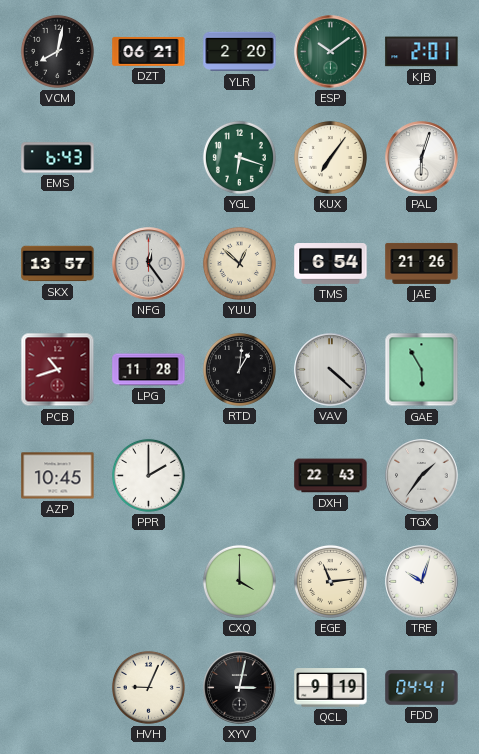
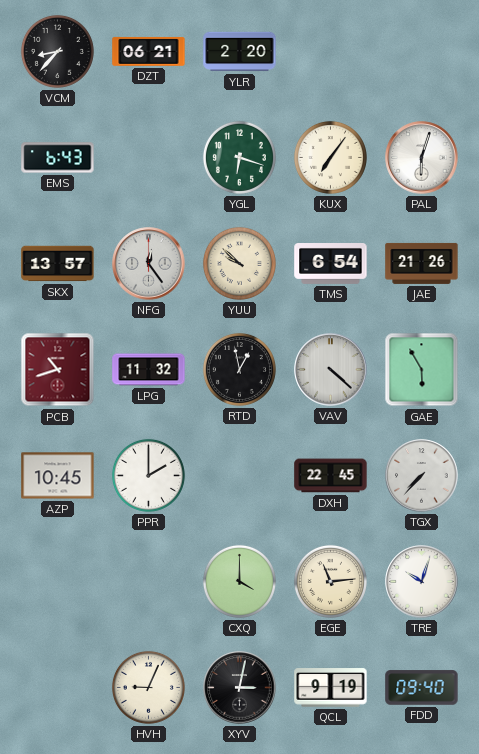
VCM: 8:02 -> 8:37 (57, 51)
ESP: 10:09 -> none (331, 52)
KJB: 2:01 -> none (422, 52)
YUU: 12:52 -> 9:52 (239, 263)
LPG: 11:28 -> 11:32 (149, 370)
RTD: 1:01 -> 12:58 (239, 369)
DXH: 22:43 -> 22:45 (331, 476)
TGX: 1:36 -> 7:37 (422, 476)
FDD: 04:41 -> 09:40 (422, 688)
